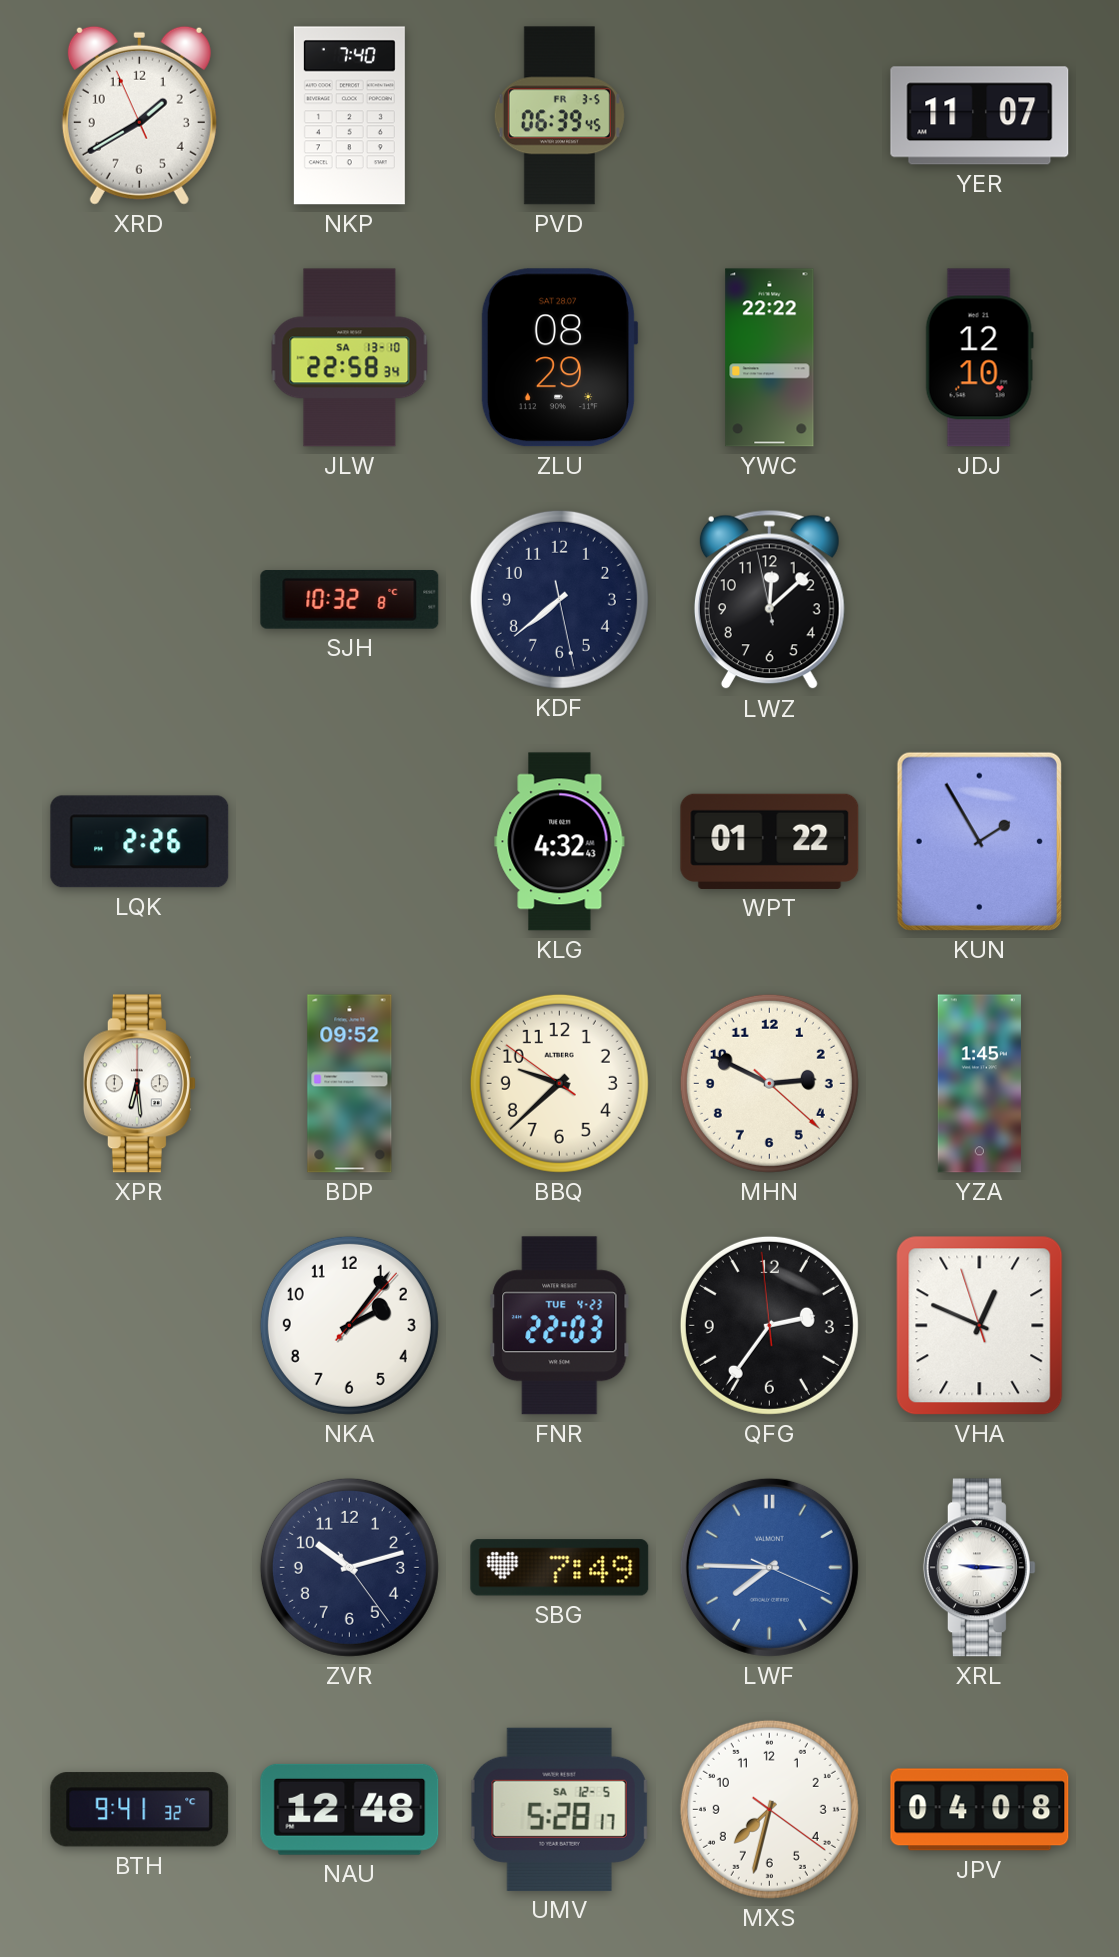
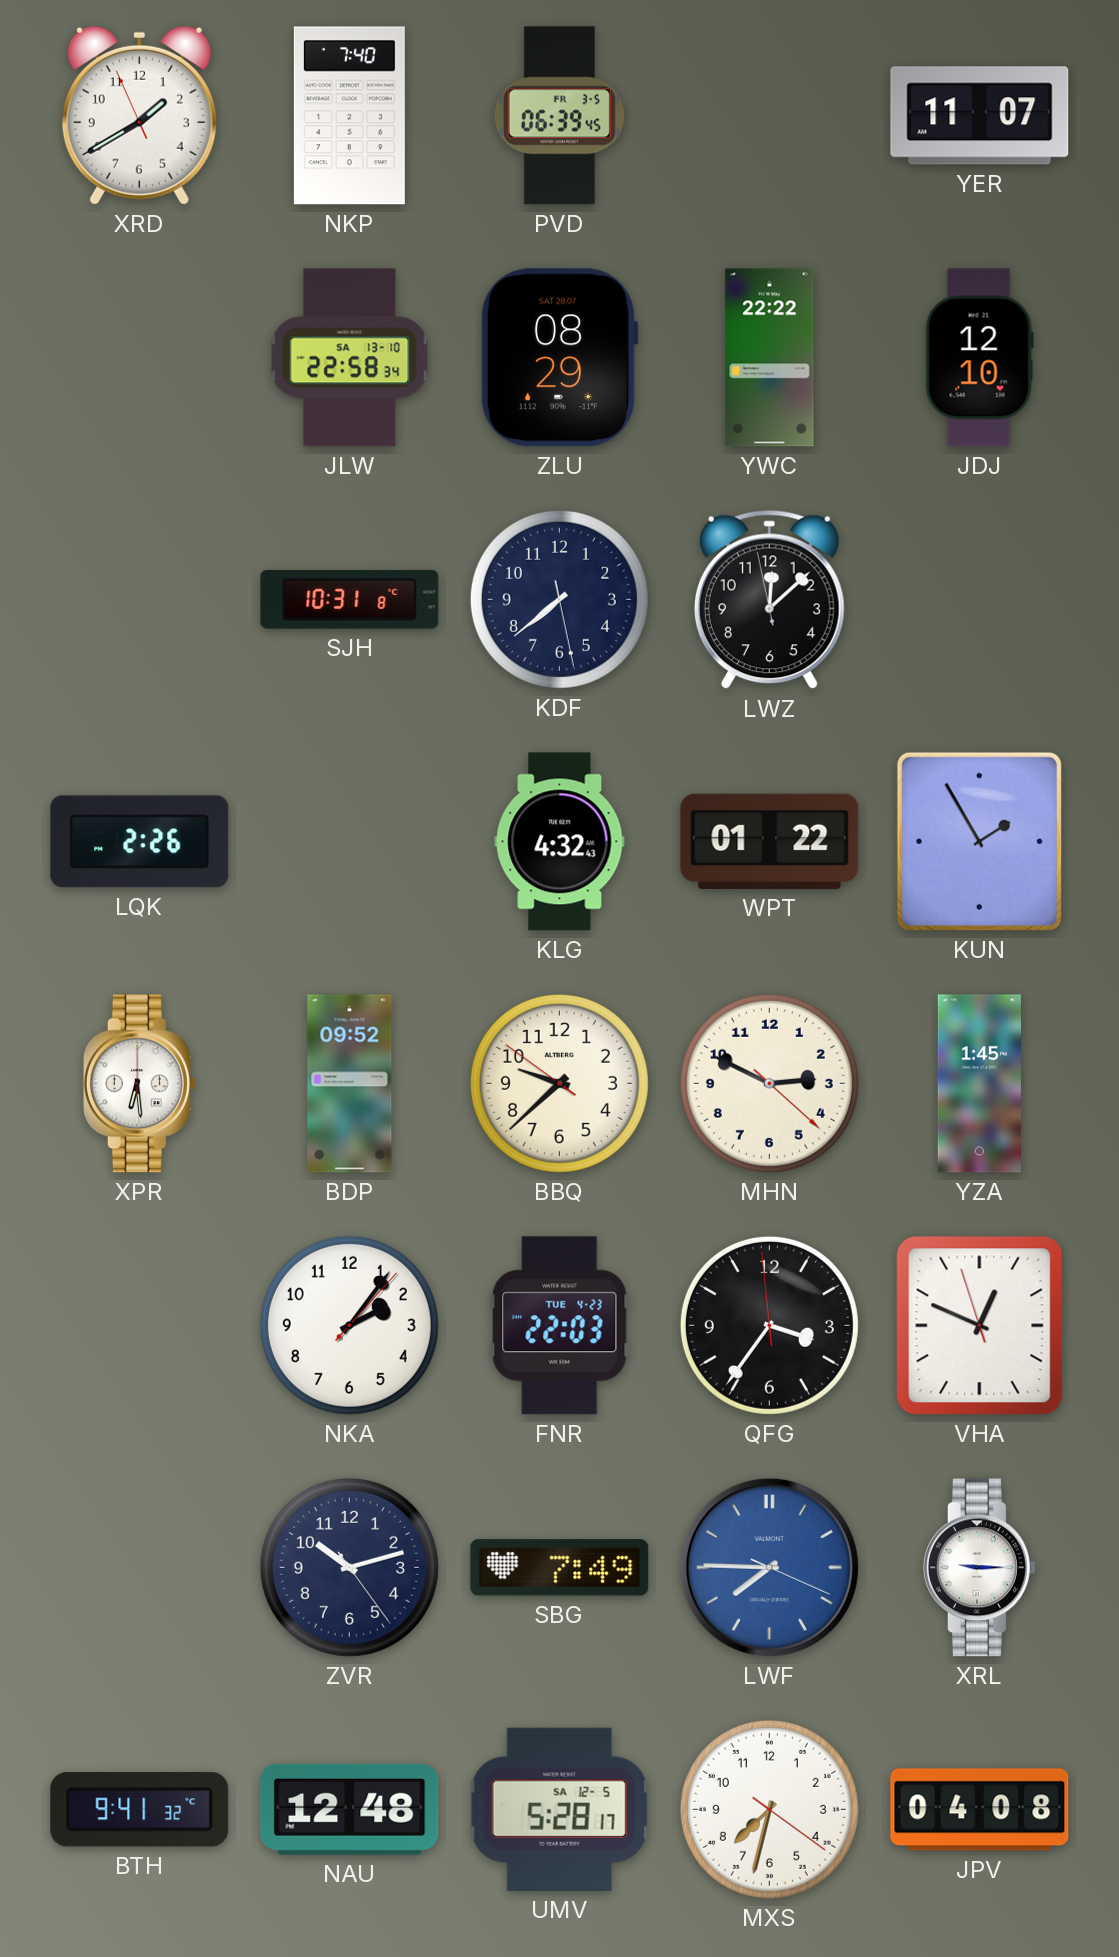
SJH: 10:32 -> 10:31 (350, 600)
QFG: 2:35 -> 3:35 (769, 1325)
